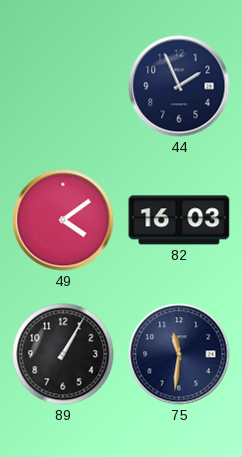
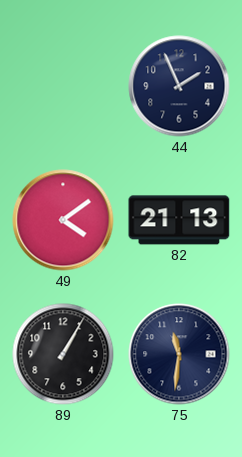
82: 16:03 -> 21:13 (179, 220)
